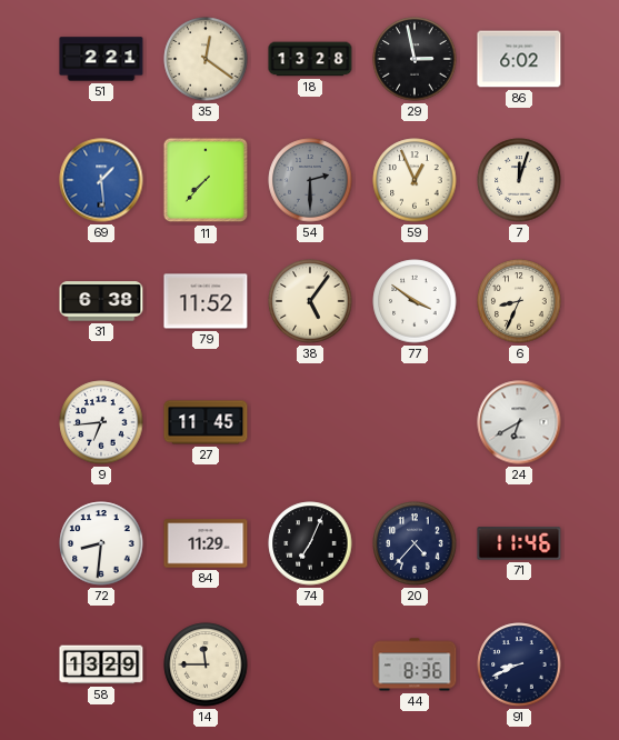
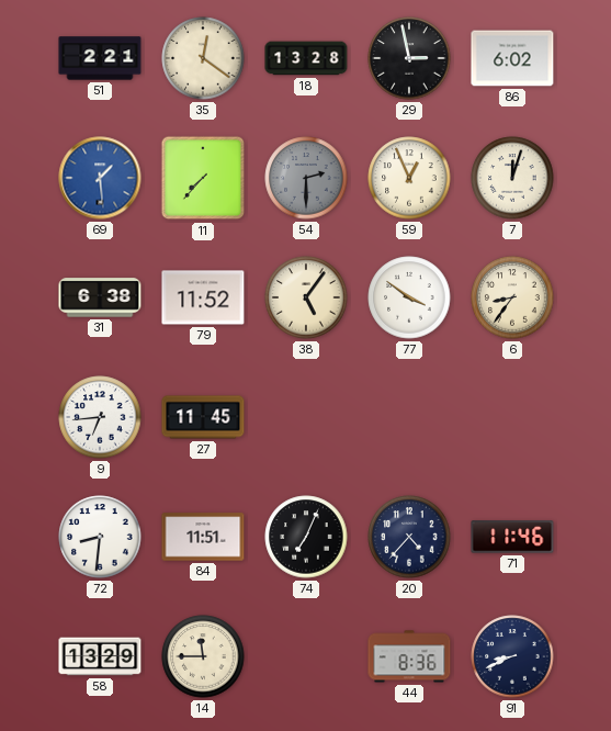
6: 8:34 -> 8:36 (512, 297)
24: 6:40 -> none (519, 422)
84: 11:29 -> 11:51 (203, 537)
